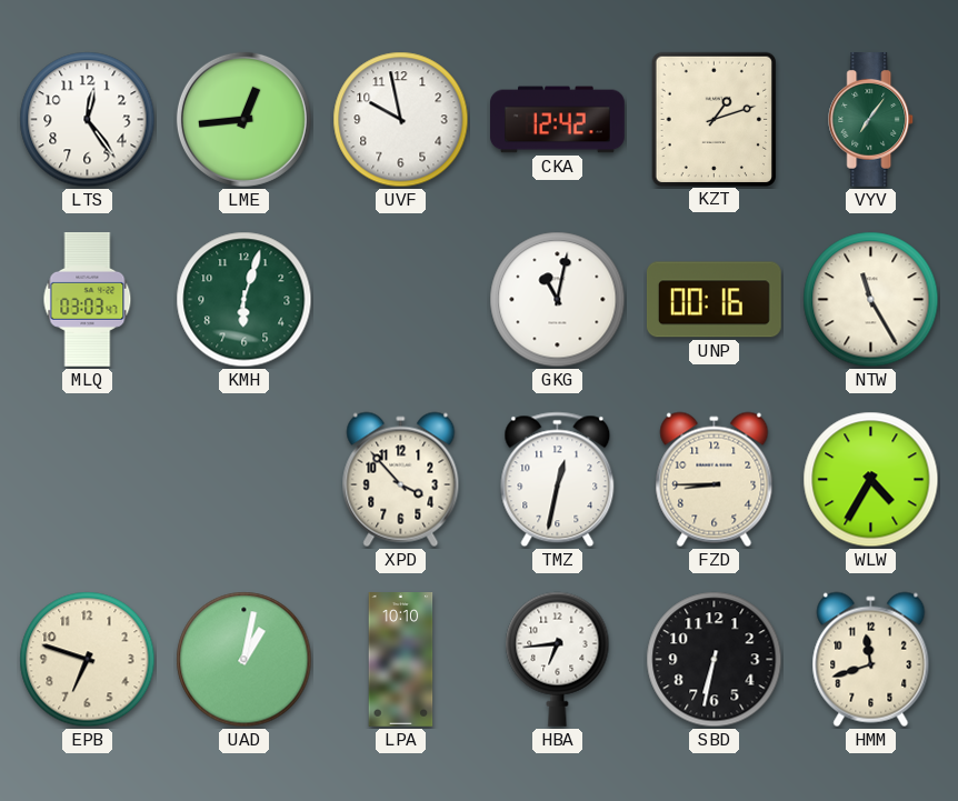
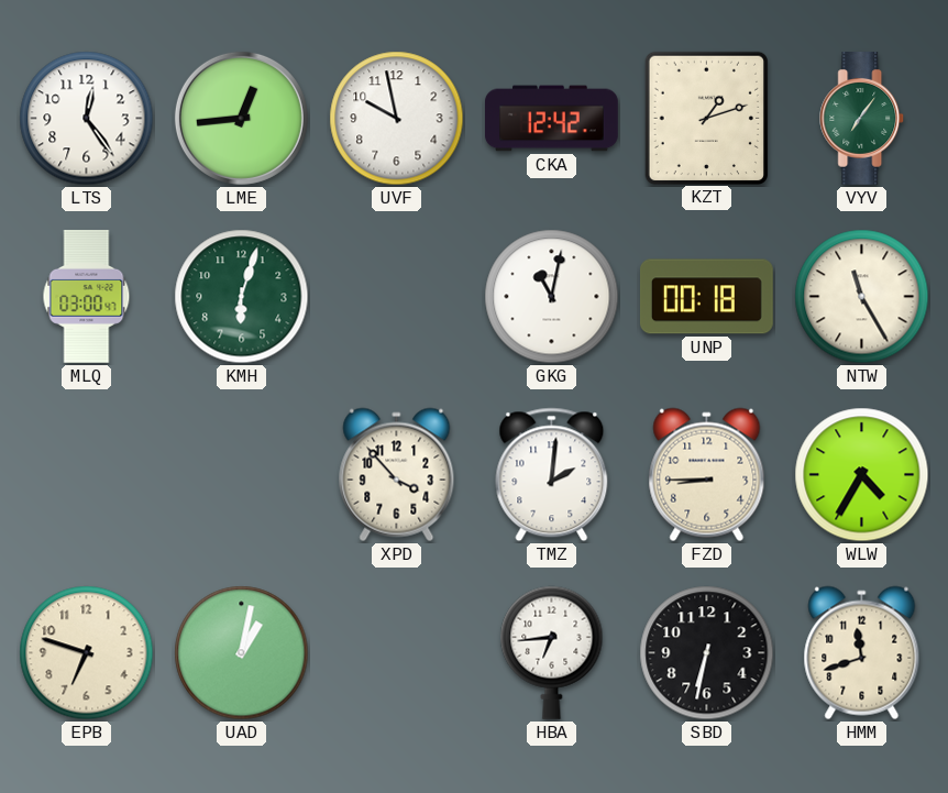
MLQ: 03:03 -> 03:00 (87, 297)
UNP: 00:16 -> 00:18 (706, 297)
TMZ: 12:32 -> 2:01 (552, 475)
LPA: 10:10 -> none (401, 660)
